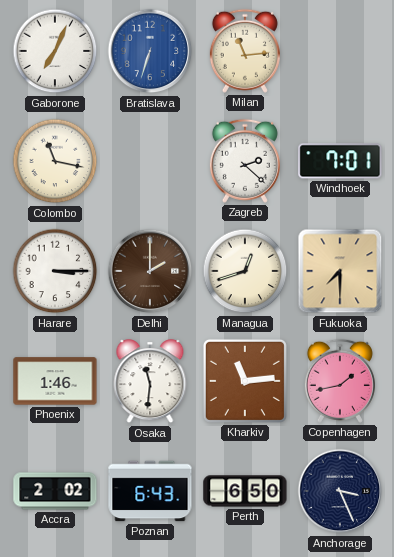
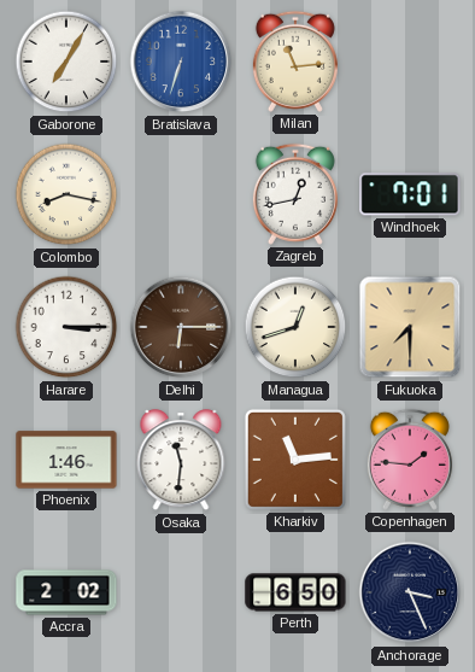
Gaborone: 7:04 -> 7:05 (66, 62)
Colombo: 11:17 -> 8:17 (66, 194)
Zagreb: 2:22 -> 12:43 (295, 194)
Delhi: 2:00 -> 6:15 (181, 327)
Copenhagen: 1:43 -> 1:46 (410, 460)
Poznan: 6:43 -> none (150, 491)
